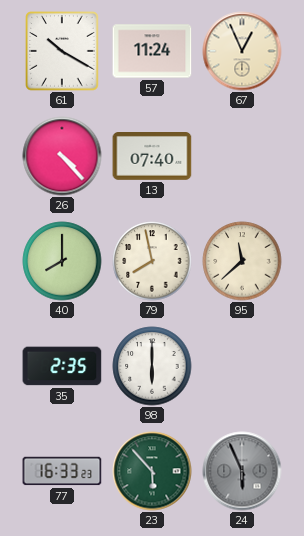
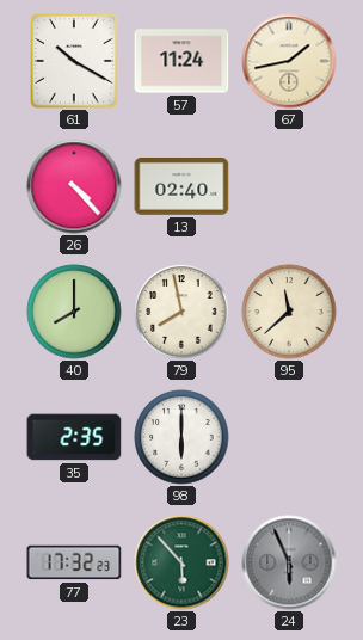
67: 12:56 -> 1:43 (289, 61)
13: 07:40 -> 02:40 (181, 187)
77: 16:33 -> 17:32 (74, 562)
